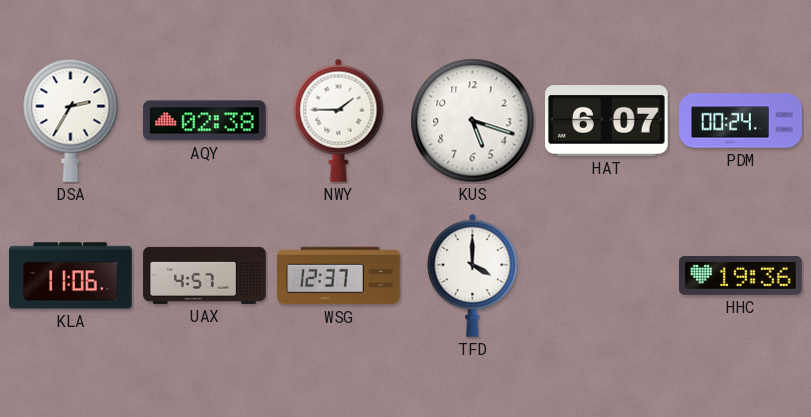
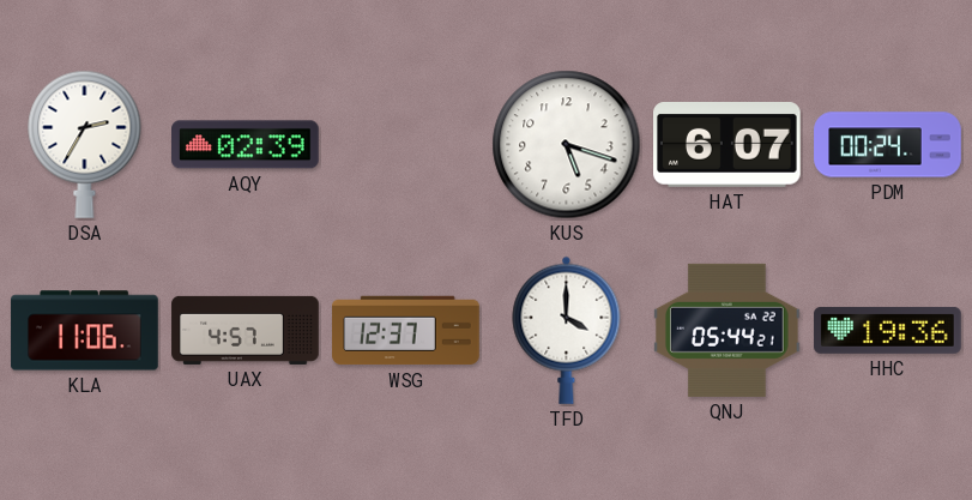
AQY: 02:38 -> 02:39 (246, 145)
NWY: 1:45 -> none (339, 120)
QNJ: none -> 05:44 (728, 330)
